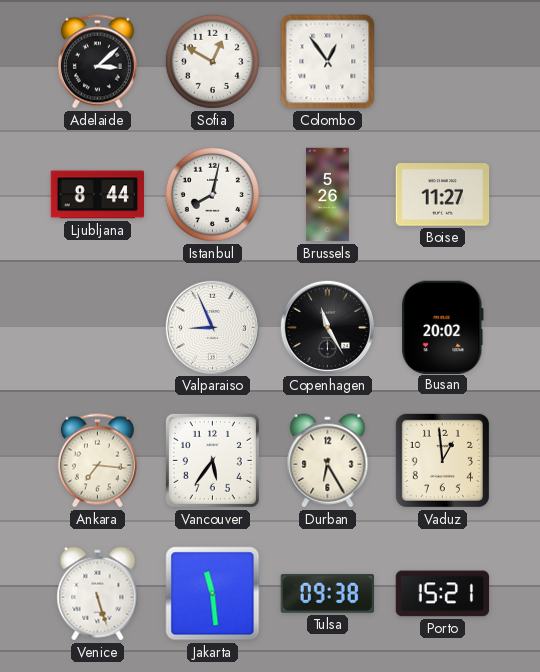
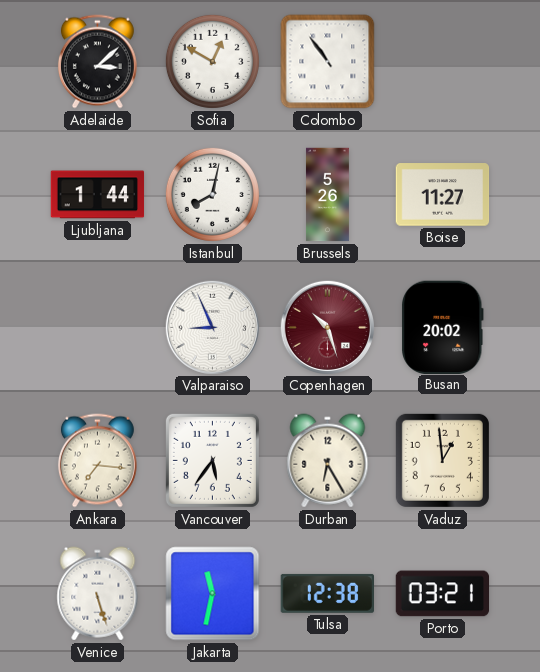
Colombo: 12:54 -> 10:54 (328, 62)
Ljubljana: 8:44 -> 1:44 (98, 195)
Copenhagen: 11:25 -> 10:27 (327, 327)
Copenhagen dial: black -> burgundy (327, 327)
Jakarta: 11:29 -> 11:32 (213, 594)
Tulsa: 09:38 -> 12:38 (327, 593)
Porto: 15:21 -> 03:21 (443, 594)
